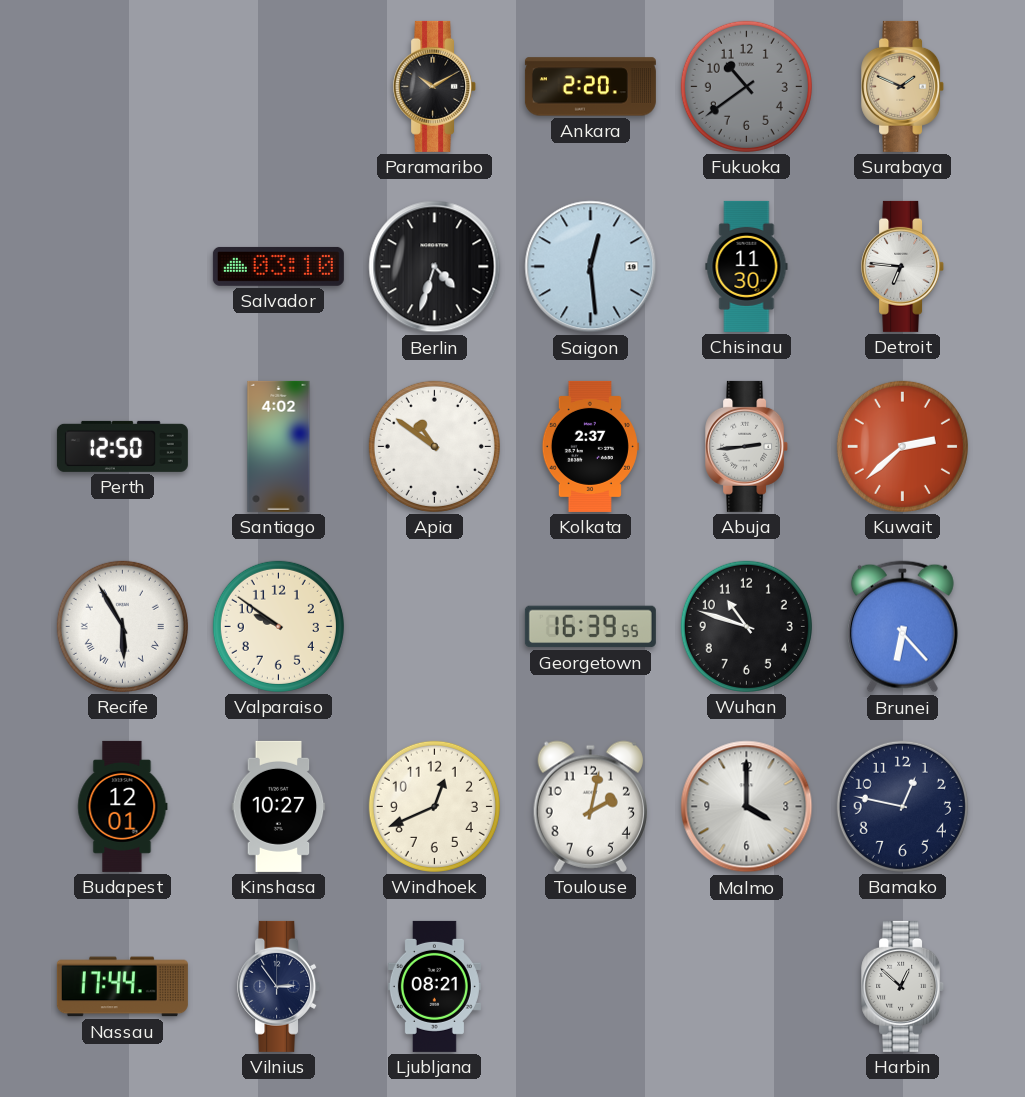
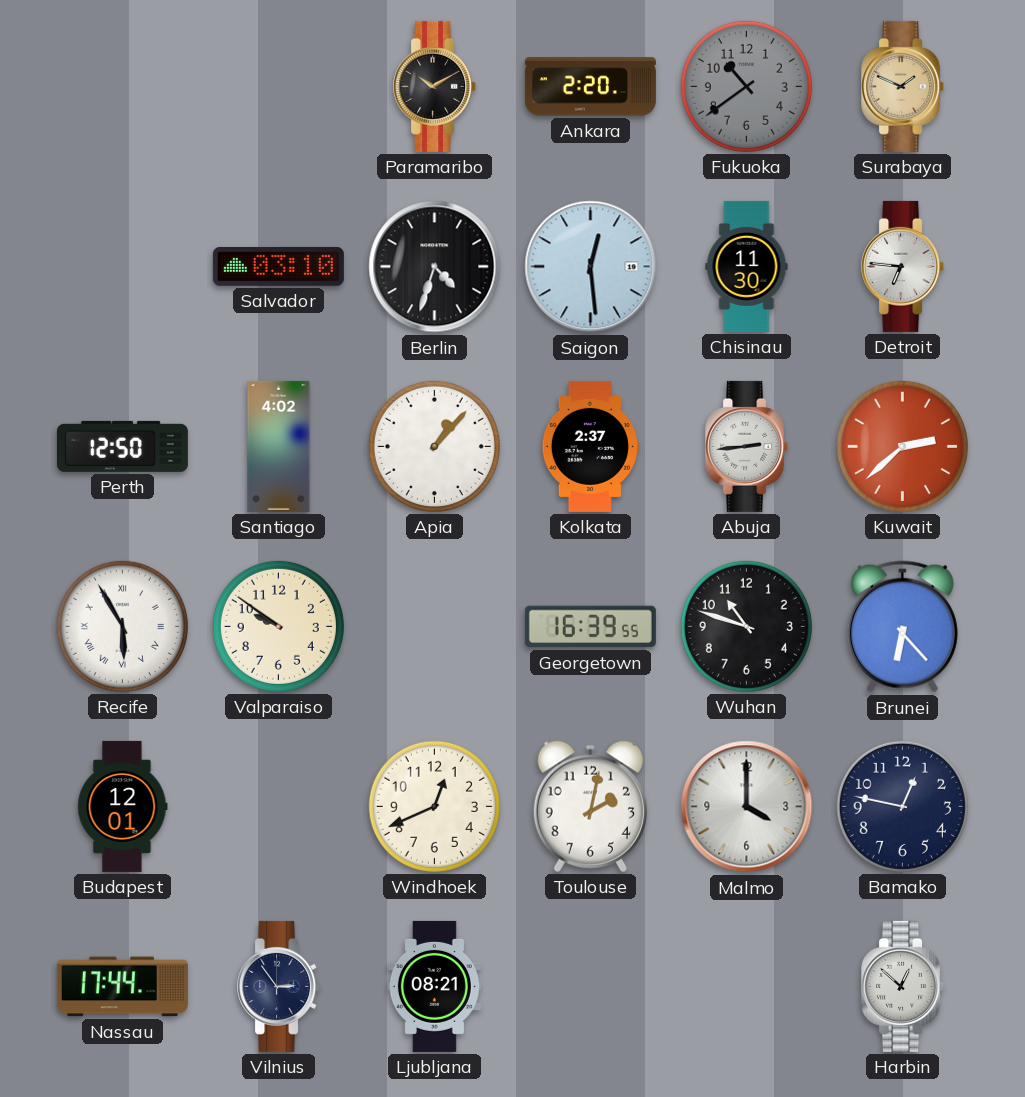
Apia: 10:51 -> 1:07 (434, 446)
Kinshasa: 10:27 -> none (279, 806)
